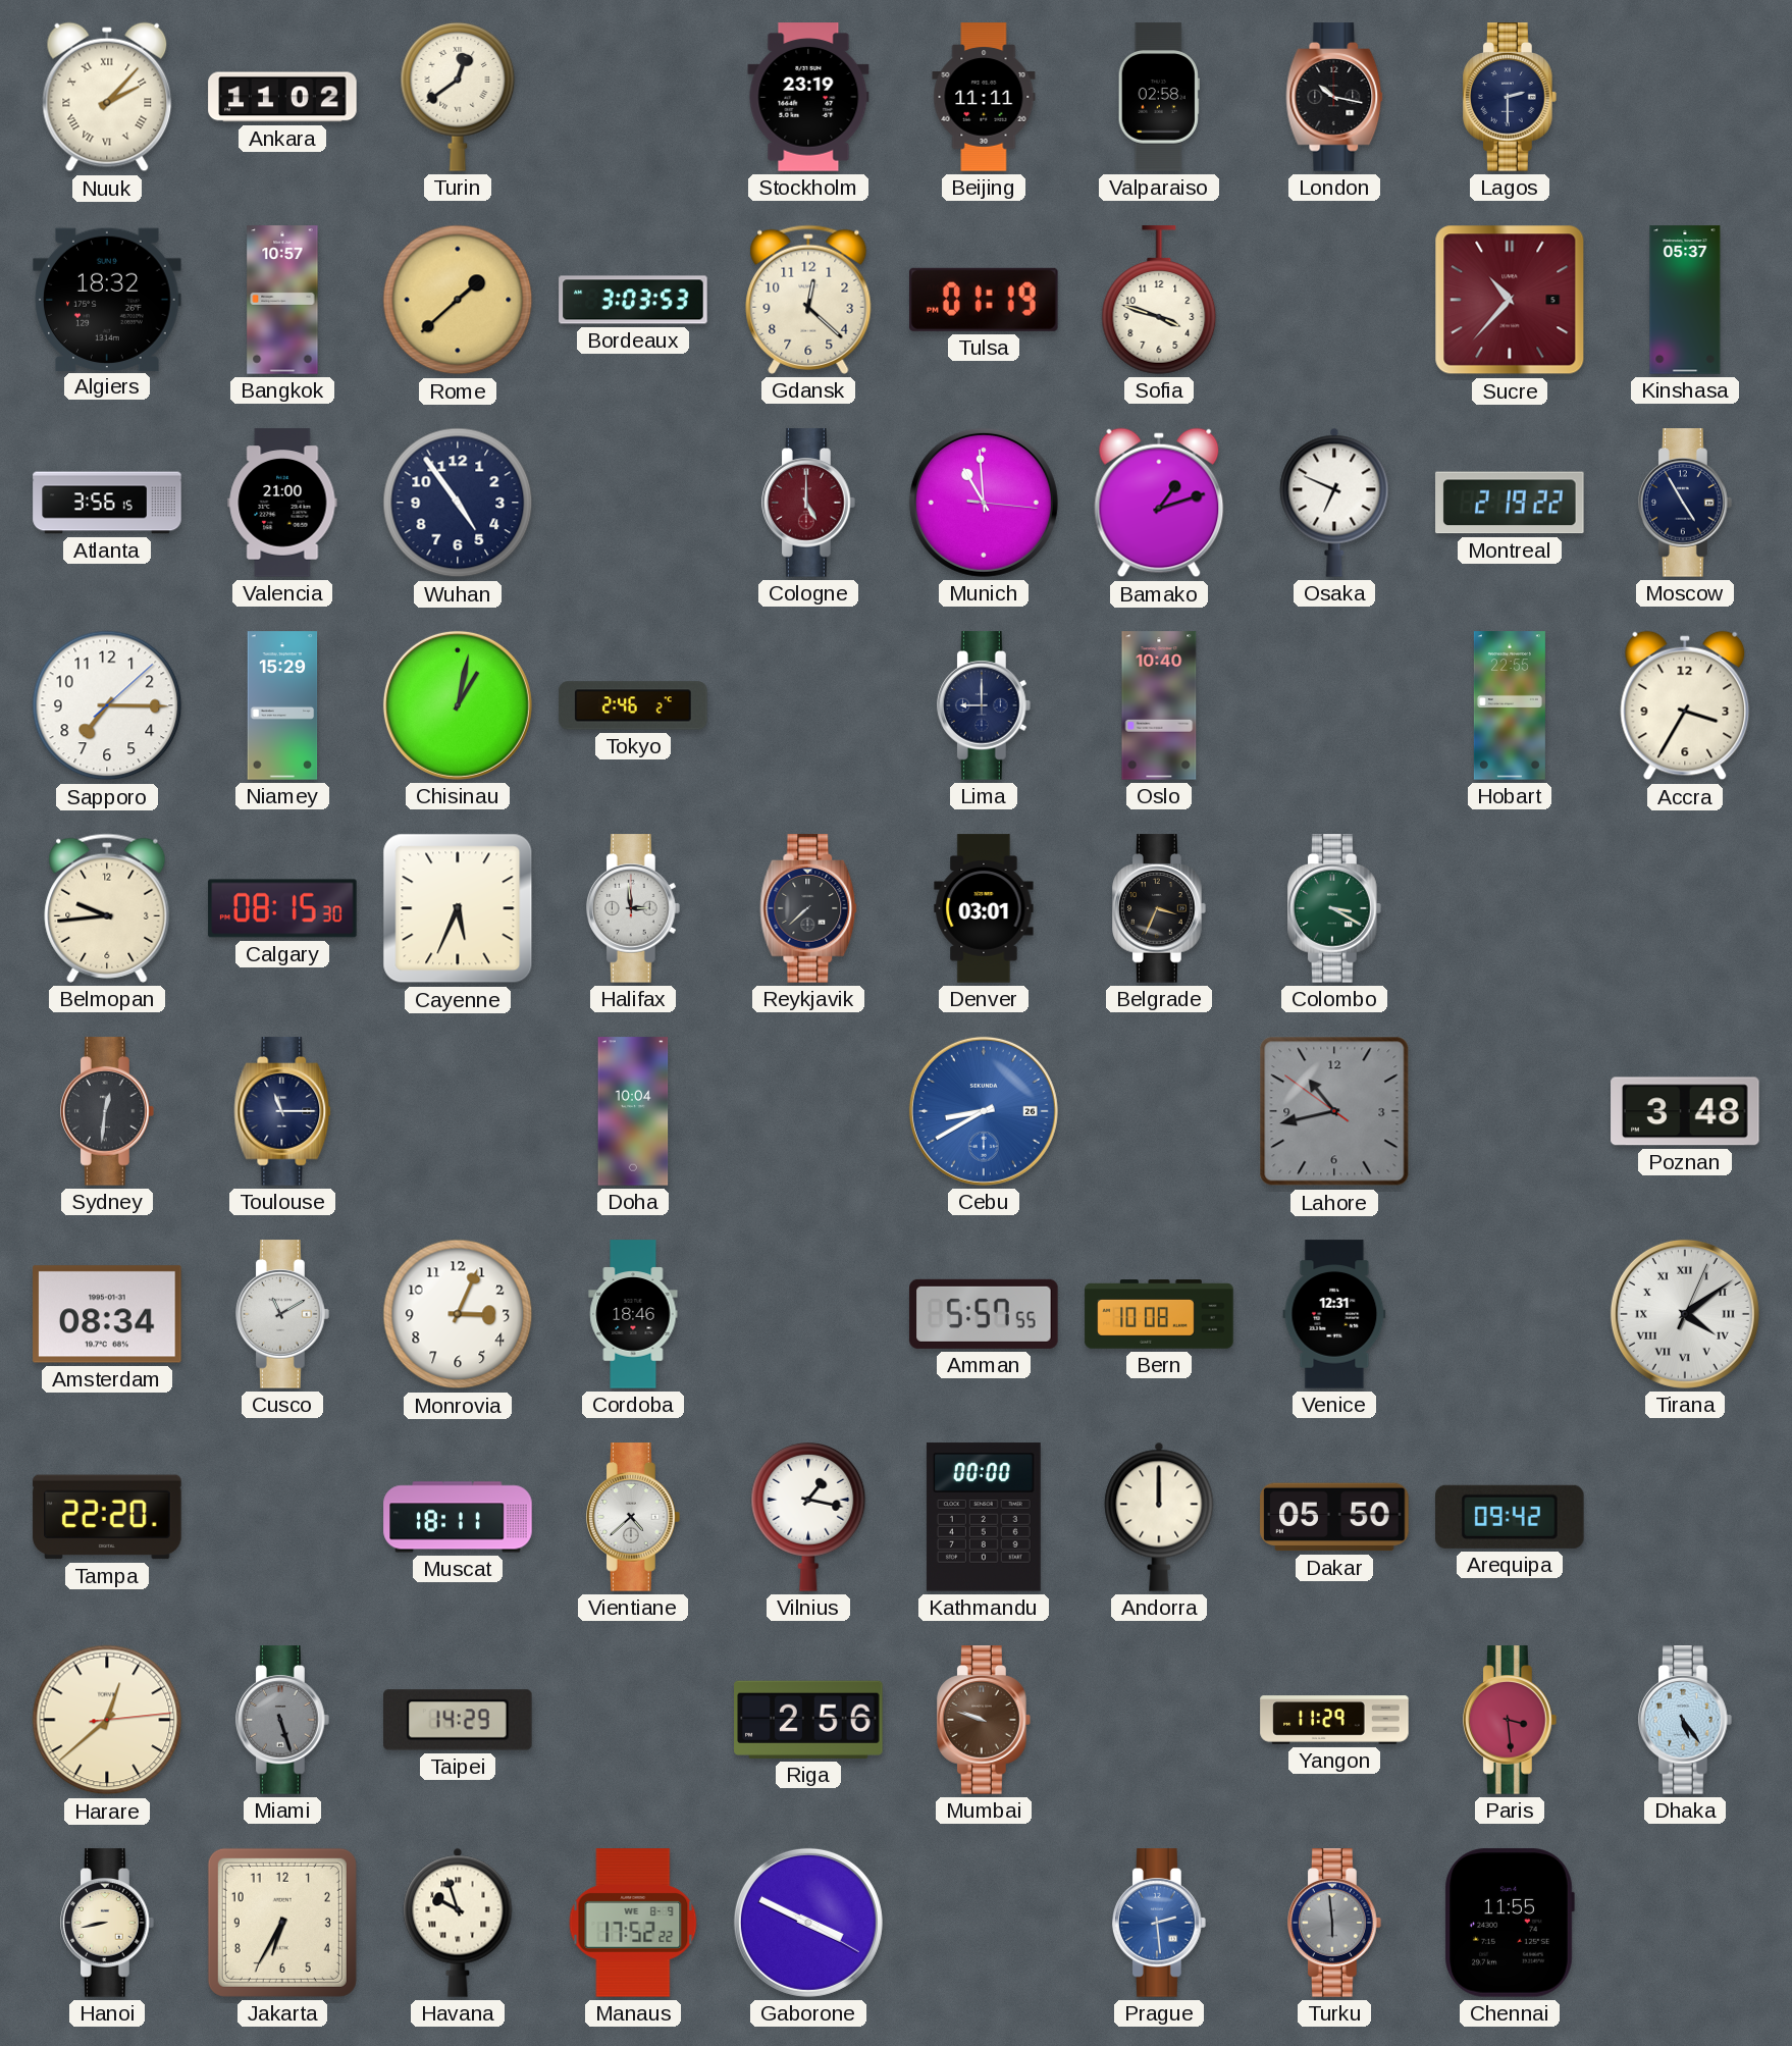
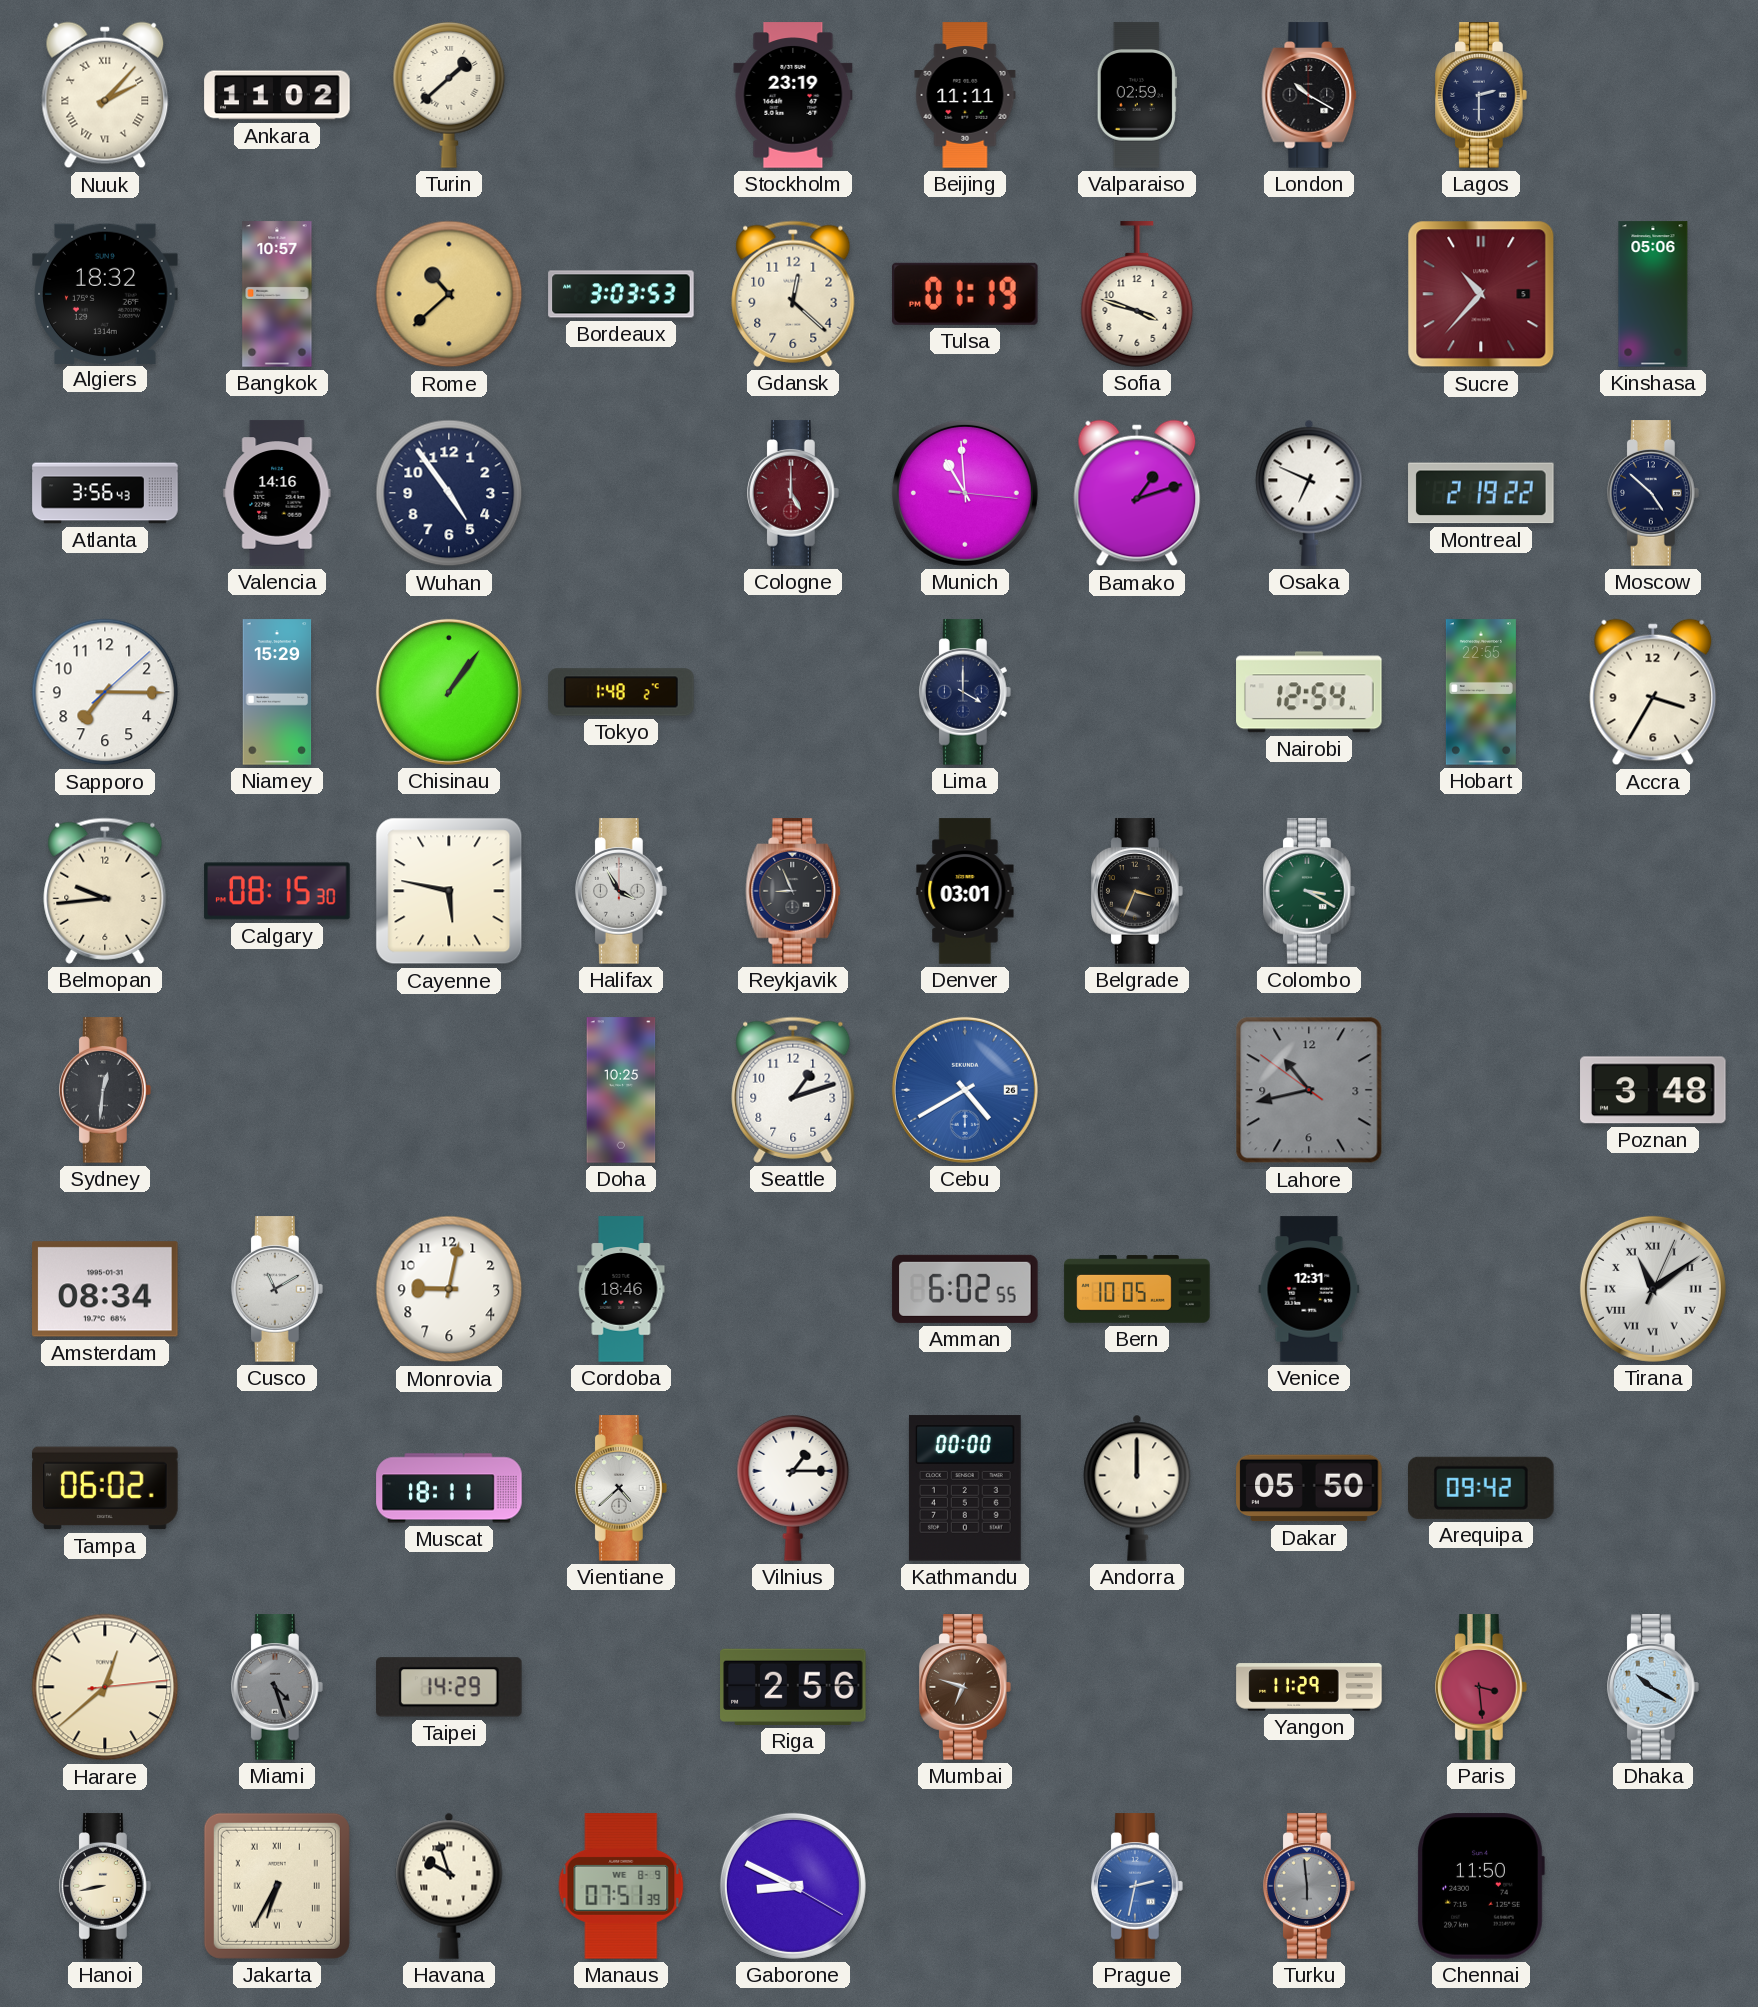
Turin: 12:39 -> 1:38 (449, 95)
Valparaiso: 02:58 -> 02:59 (1137, 95)
London: 10:17 -> 10:20 (1309, 95)
Rome: 1:38 -> 10:38 (449, 294)
Kinshasa: 05:37 -> 05:06 (1653, 294)
Atlanta: 3:56:15 -> 3:56:43 (105, 493)
Valencia: 21:00 -> 14:16 (277, 493)
Moscow: 4:55 -> 4:52 (1654, 493)
Chisinau: 1:02 -> 1:06 (449, 692)
Tokyo: 2:46 -> 1:48 (621, 692)
Lima: 9:00 -> 4:00 (966, 692)
Oslo: 10:40 -> none (1159, 705)
Nairobi: none -> 12:54 (1309, 692)
Cayenne: 5:34 -> 5:47 (449, 891)
Halifax: 2:59 -> 3:55 (622, 891)
Reykjavik: 7:38 -> 8:56 (793, 891)
Toulouse: 11:15 -> none (282, 1111)
Doha: 10:04 -> 10:25 (621, 1090)
Seattle: none -> 1:12 (793, 1090)
Cebu: 8:40 -> 4:40 (965, 1090)
Monrovia: 3:04 -> 9:02 (449, 1289)
Amman: 5:57 -> 6:02 (965, 1289)
Bern: 10:08 -> 10:05 (1137, 1289)
Tirana: 4:09 -> 11:09 (1653, 1289)
Tampa: 22:20 -> 06:02 (105, 1488)
Vilnius: 1:17 -> 1:15 (793, 1488)
Miami: 5:27 -> 4:27 (278, 1687)
Mumbai: 9:48 -> 6:48 (966, 1687)
Dhaka: 5:24 -> 10:20 (1654, 1687)
Jakarta numerals: Arabic -> Roman (277, 1886)
Manaus: 17:52 -> 07:51 (621, 1886)
Gaborone: 3:49 -> 8:49 (793, 1886)
Prague: 2:29 -> 2:32 (1138, 1886)
Chennai: 11:55 -> 11:50 (1481, 1886)
